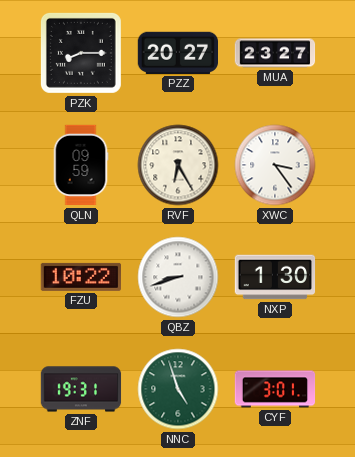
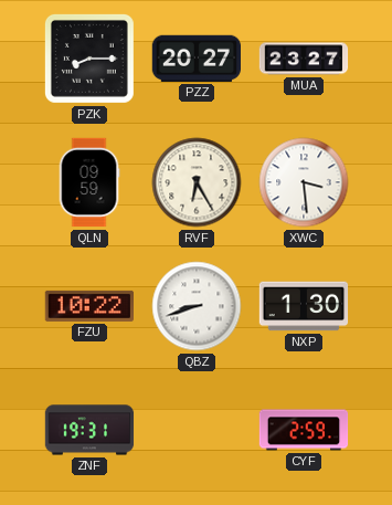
XWC: 3:24 -> 3:29 (304, 182)
NNC: 4:57 -> none (178, 389)
CYF: 3:01 -> 2:59 (304, 430)
